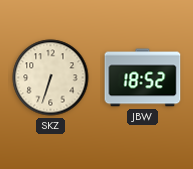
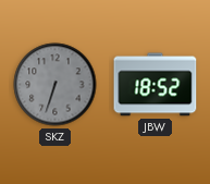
SKZ dial: cream -> grey (55, 85)
